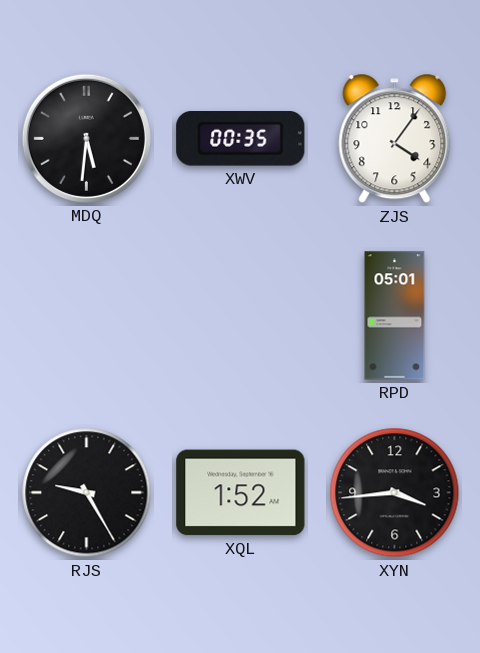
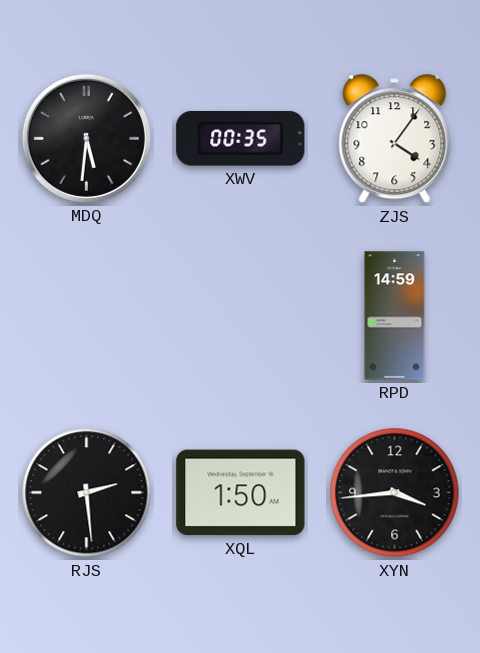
RPD: 05:01 -> 14:59 (395, 316)
RJS: 9:25 -> 2:29 (87, 493)
XQL: 1:52 -> 1:50 (241, 493)
